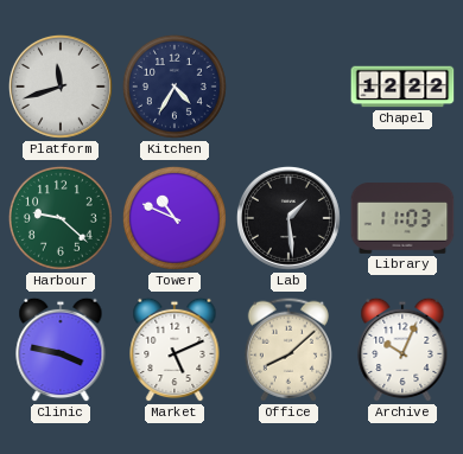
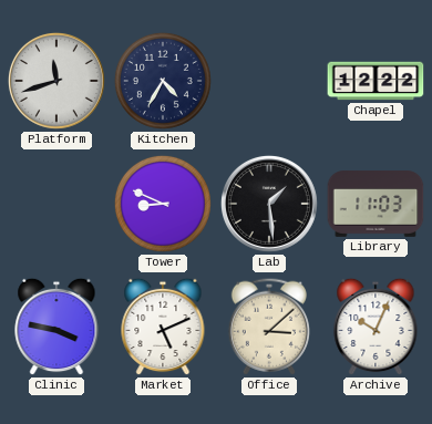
Harbour: 9:22 -> none (61, 218)
Tower: 10:49 -> 8:49 (163, 204)
Office: 8:08 -> 3:08 (269, 327)
